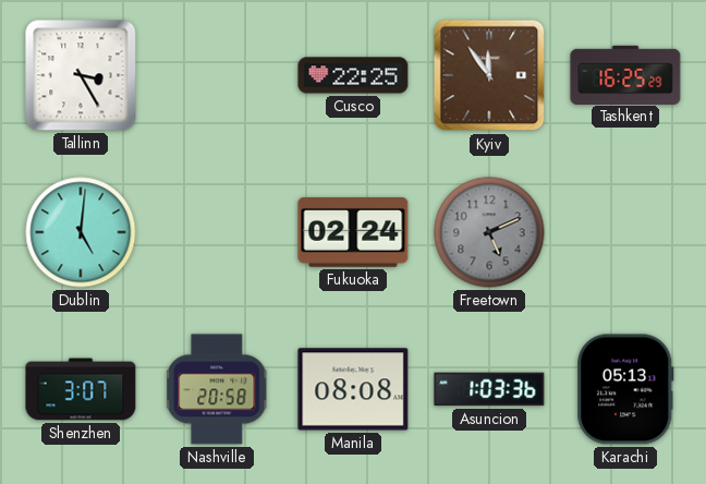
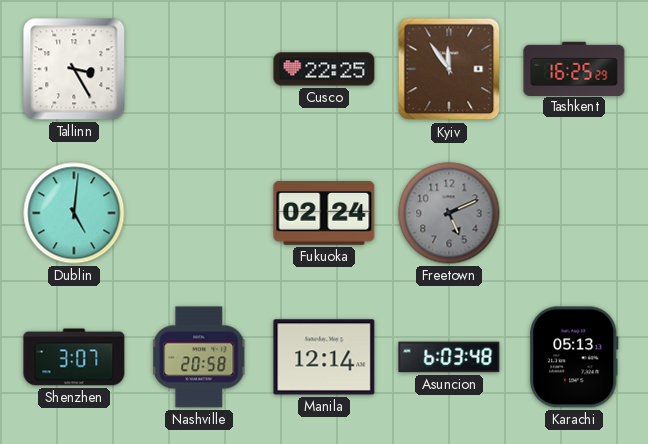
Manila: 08:08 -> 12:14 (324, 357)
Asuncion: 1:03 -> 6:03 (449, 357)
